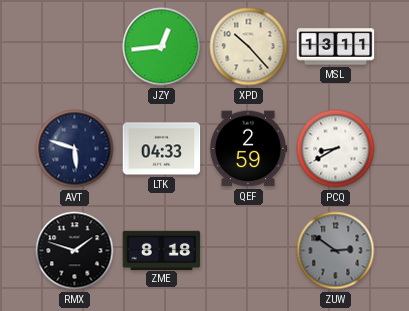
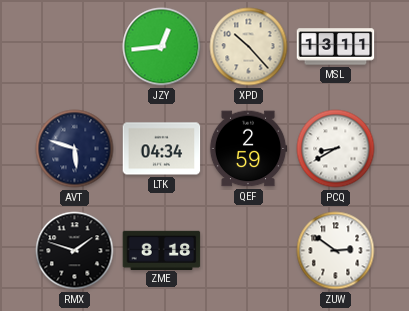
LTK: 04:33 -> 04:34 (162, 149)
ZUW dial: grey -> white (336, 251)
